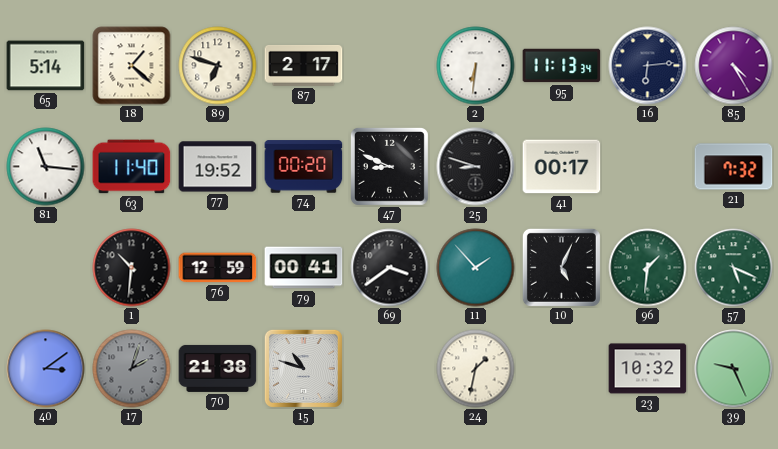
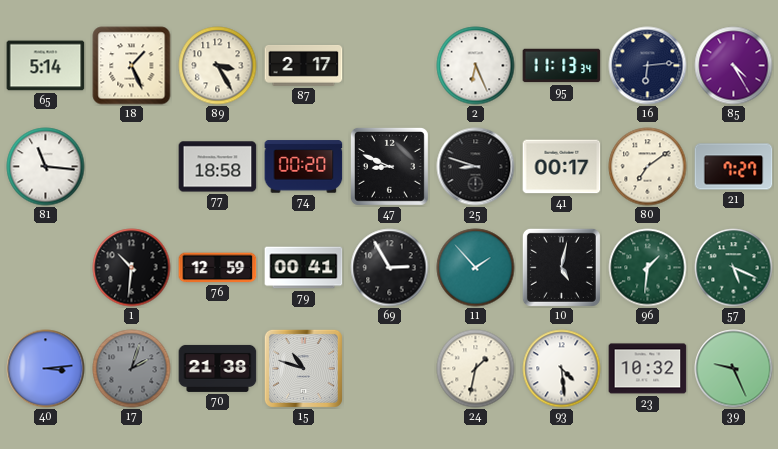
18: 1:22 -> 1:26 (132, 66)
89: 6:48 -> 3:25 (218, 66)
2: 6:31 -> 6:26 (476, 66)
63: 11:40 -> none (132, 167)
77: 19:52 -> 18:58 (218, 167)
80: none -> 7:09 (648, 167)
21: 7:32 -> 7:27 (734, 167)
69: 3:39 -> 2:55 (390, 268)
10: 5:04 -> 5:02 (561, 267)
40: 3:09 -> 3:14 (46, 369)
93: none -> 4:29 (562, 369)
